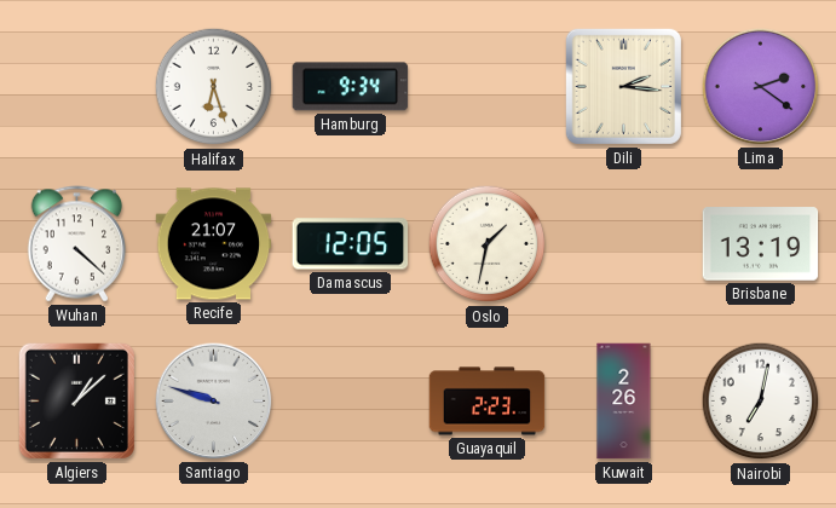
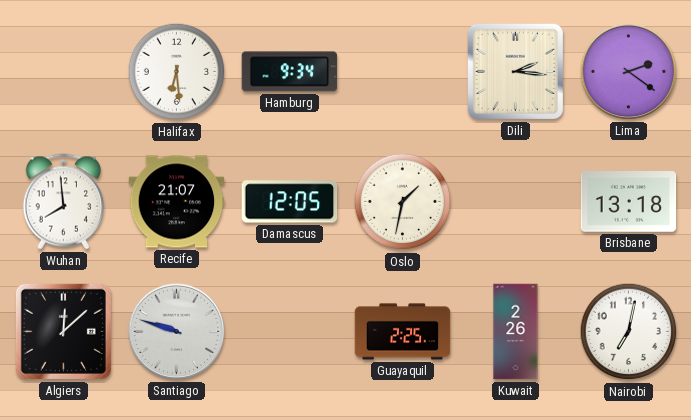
Halifax: 6:27 -> 6:29 (177, 72)
Wuhan: 4:22 -> 7:59 (64, 202)
Brisbane: 13:19 -> 13:18 (629, 202)
Algiers: 1:08 -> 12:08 (63, 331)
Guayaquil: 2:23 -> 2:25 (403, 332)
